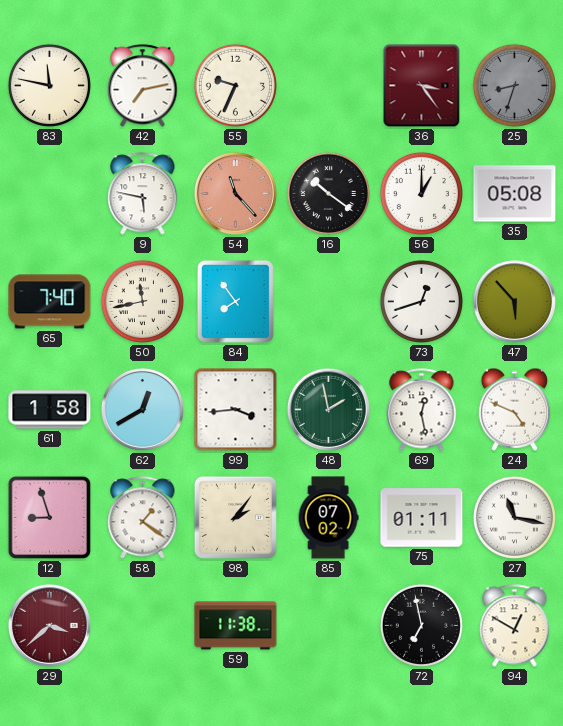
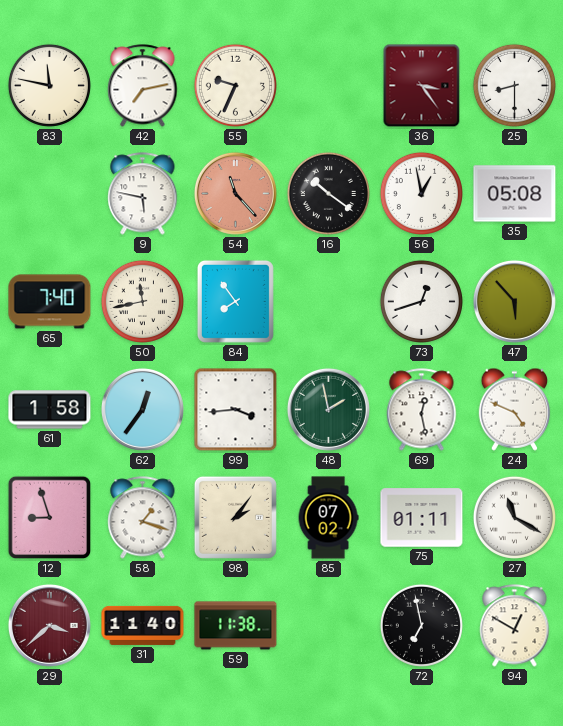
25: 8:33 -> 8:30 (514, 85)
25 dial: grey -> white (514, 85)
56: 1:00 -> 12:58 (421, 193)
62: 12:40 -> 12:36 (142, 409)
58: 1:21 -> 1:18 (143, 518)
27: 11:17 -> 11:20 (514, 517)
31: none -> 11:40 (143, 625)
